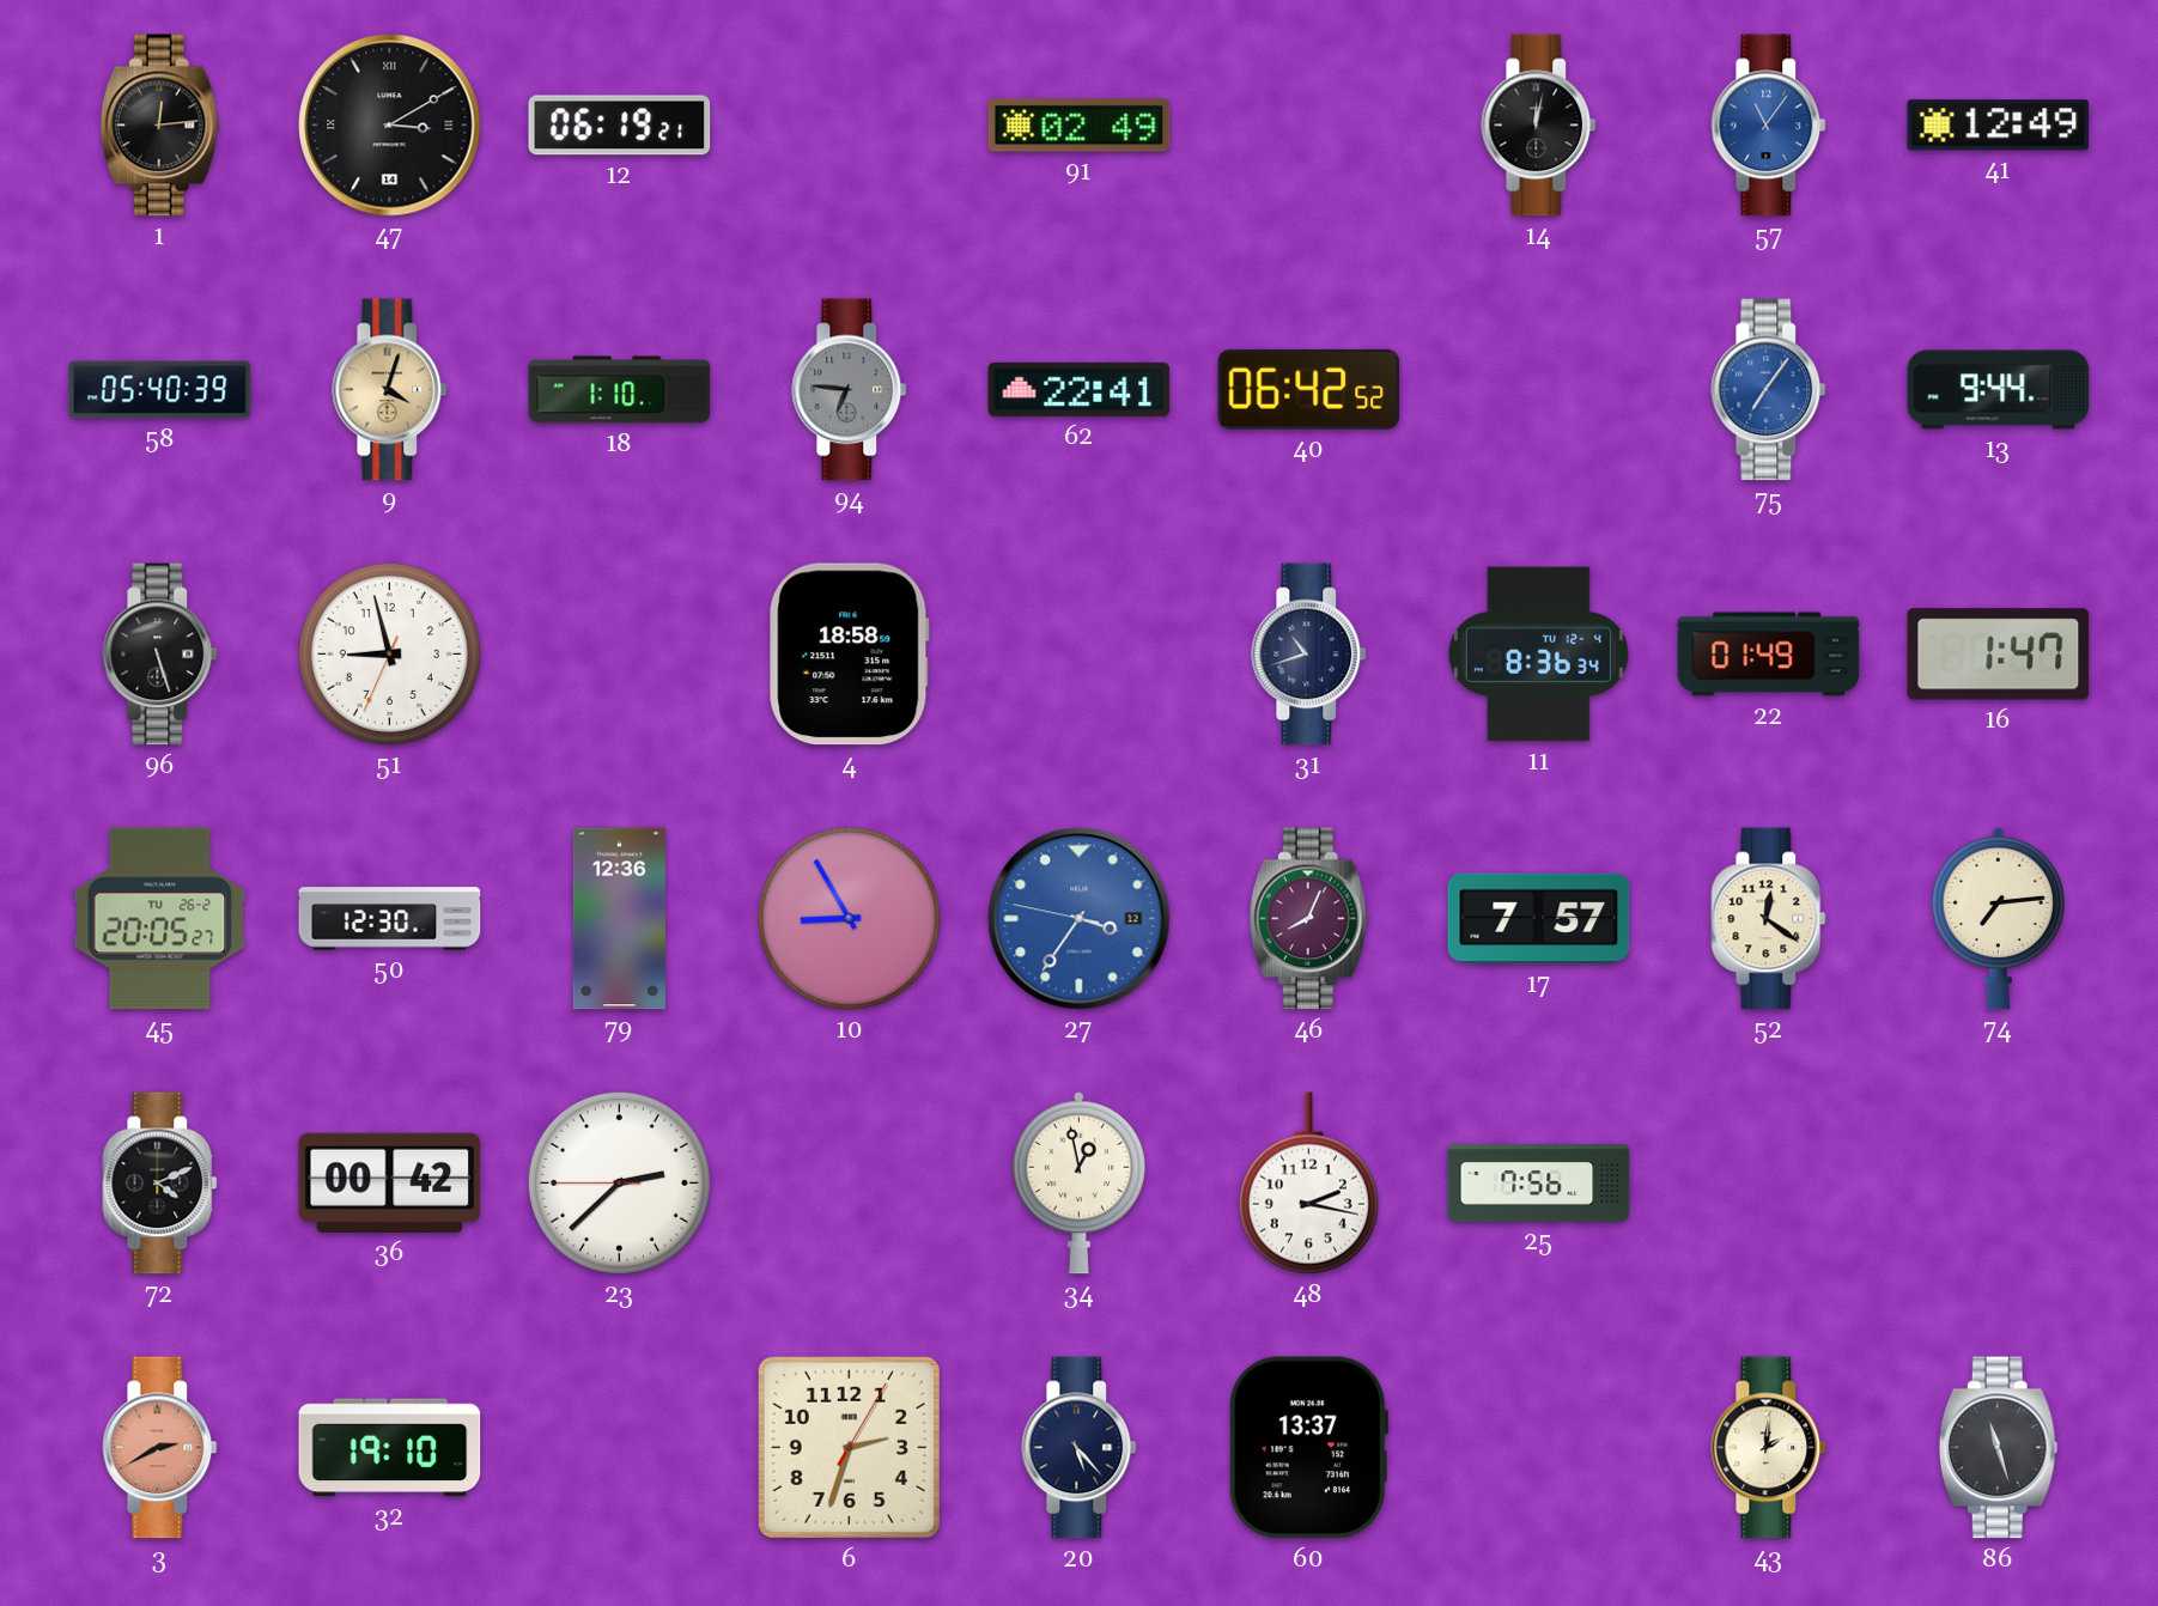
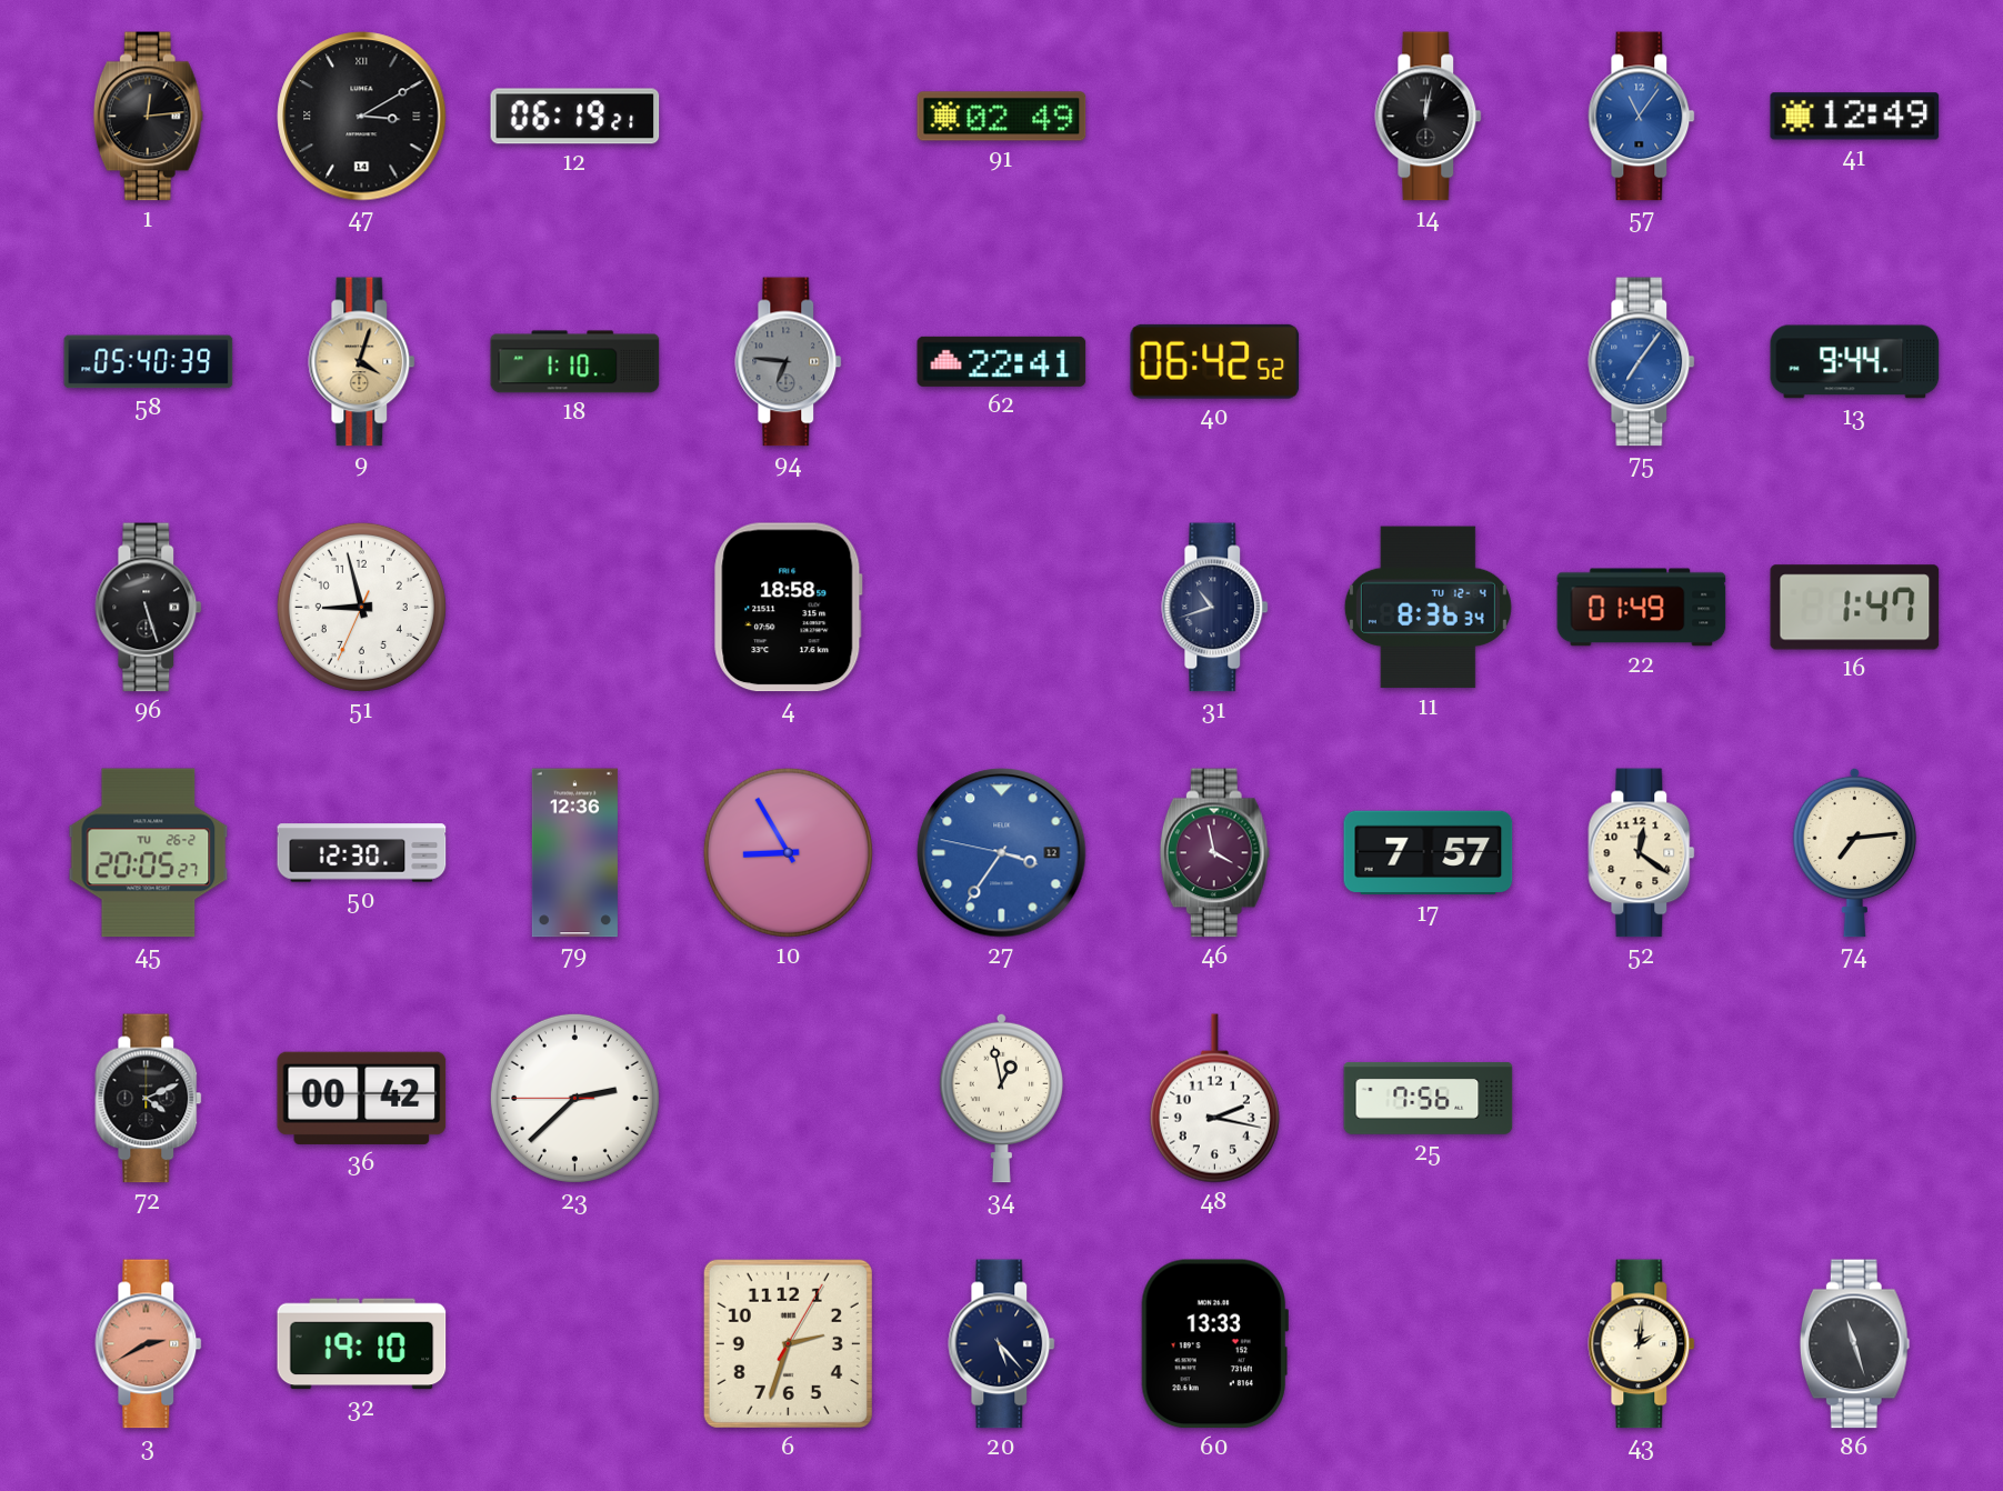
46: 8:04 -> 3:58 (1214, 853)
60: 13:37 -> 13:33 (1214, 1344)
